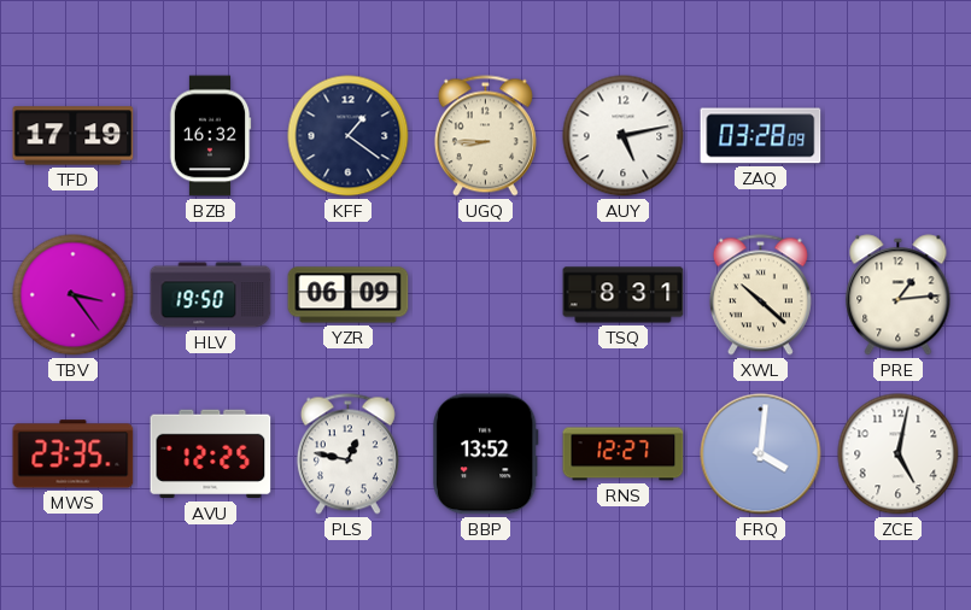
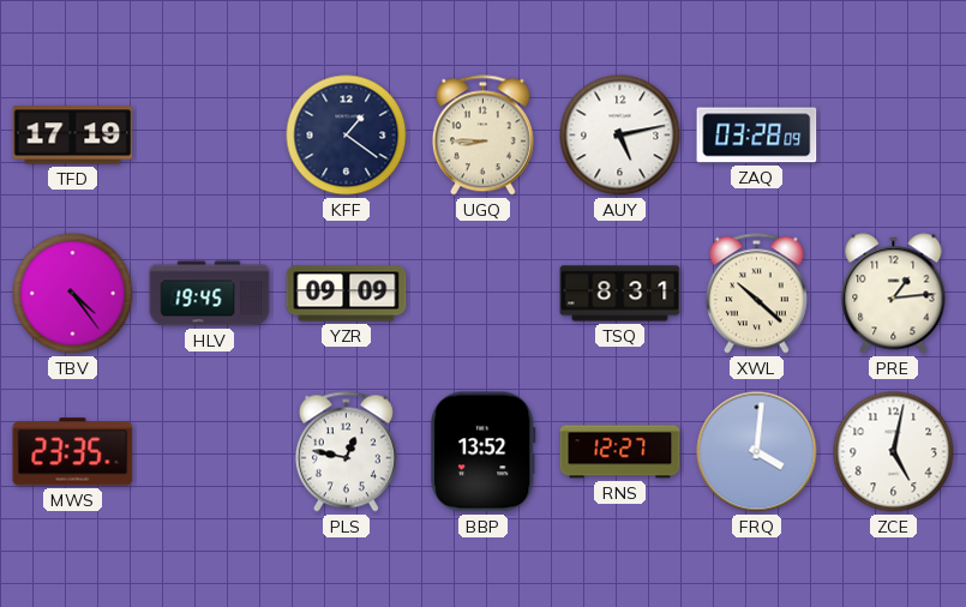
BZB: 16:32 -> none (210, 136)
TBV: 3:24 -> 4:24 (73, 294)
HLV: 19:50 -> 19:45 (210, 294)
YZR: 06:09 -> 09:09 (347, 294)
AVU: 12:25 -> none (211, 454)
